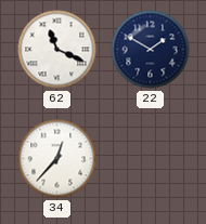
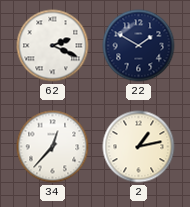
62: 11:19 -> 2:19 (53, 46)
2: none -> 1:13 (139, 147)
